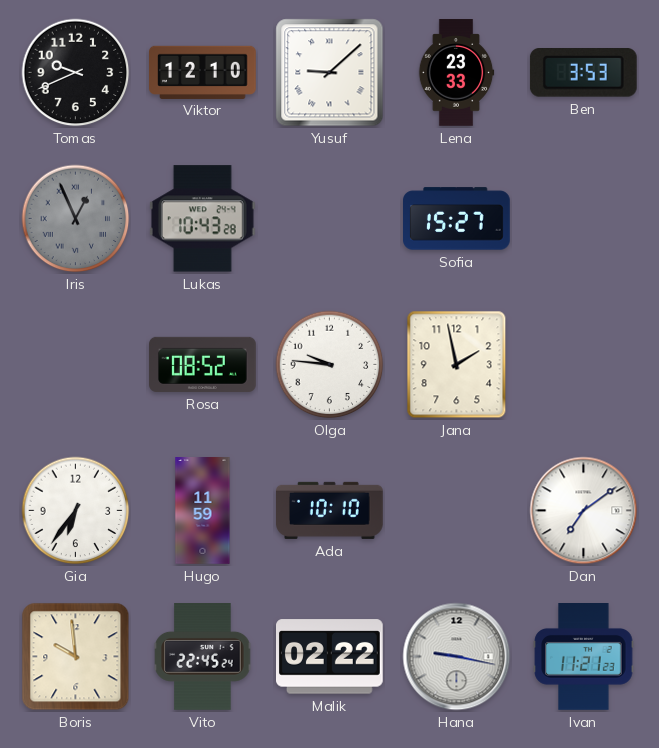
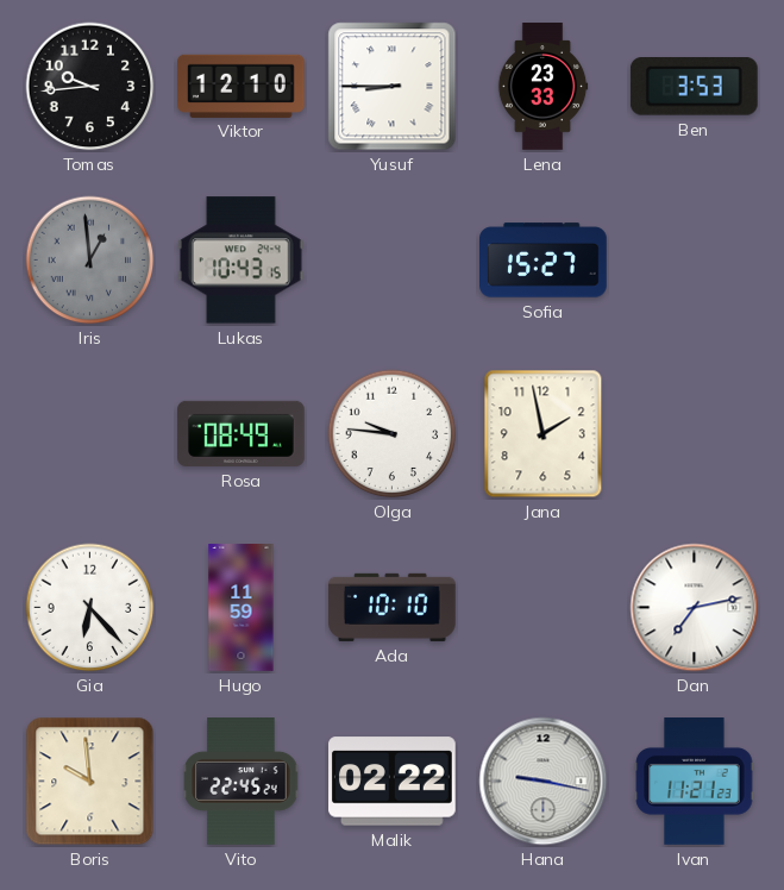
Tomas: 9:41 -> 9:44 (90, 87)
Yusuf: 9:08 -> 8:45 (393, 87)
Iris: 12:56 -> 12:59 (90, 261)
Lukas: 10:43:28 -> 10:43:15 (240, 261)
Rosa: 08:52 -> 08:49 (242, 433)
Gia: 6:36 -> 6:23 (90, 608)
Dan: 7:09 -> 7:13 (695, 608)
